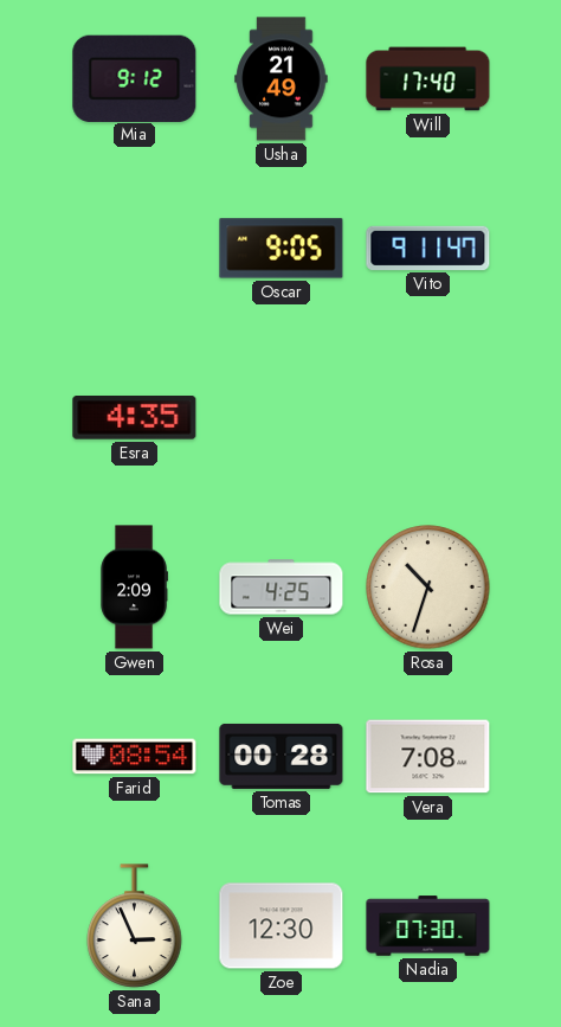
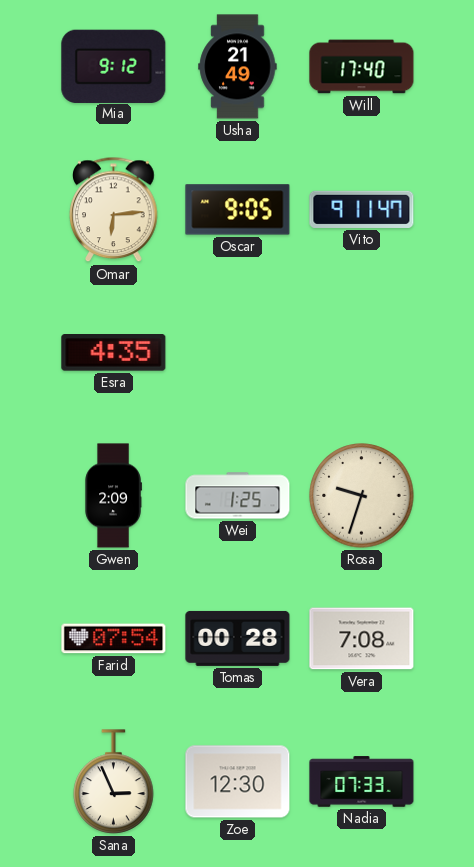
Omar: none -> 6:14 (114, 210)
Wei: 4:25 -> 1:25 (238, 496)
Rosa: 10:33 -> 9:33 (362, 496)
Farid: 08:54 -> 07:54 (114, 639)
Nadia: 07:30 -> 07:33 (362, 782)
